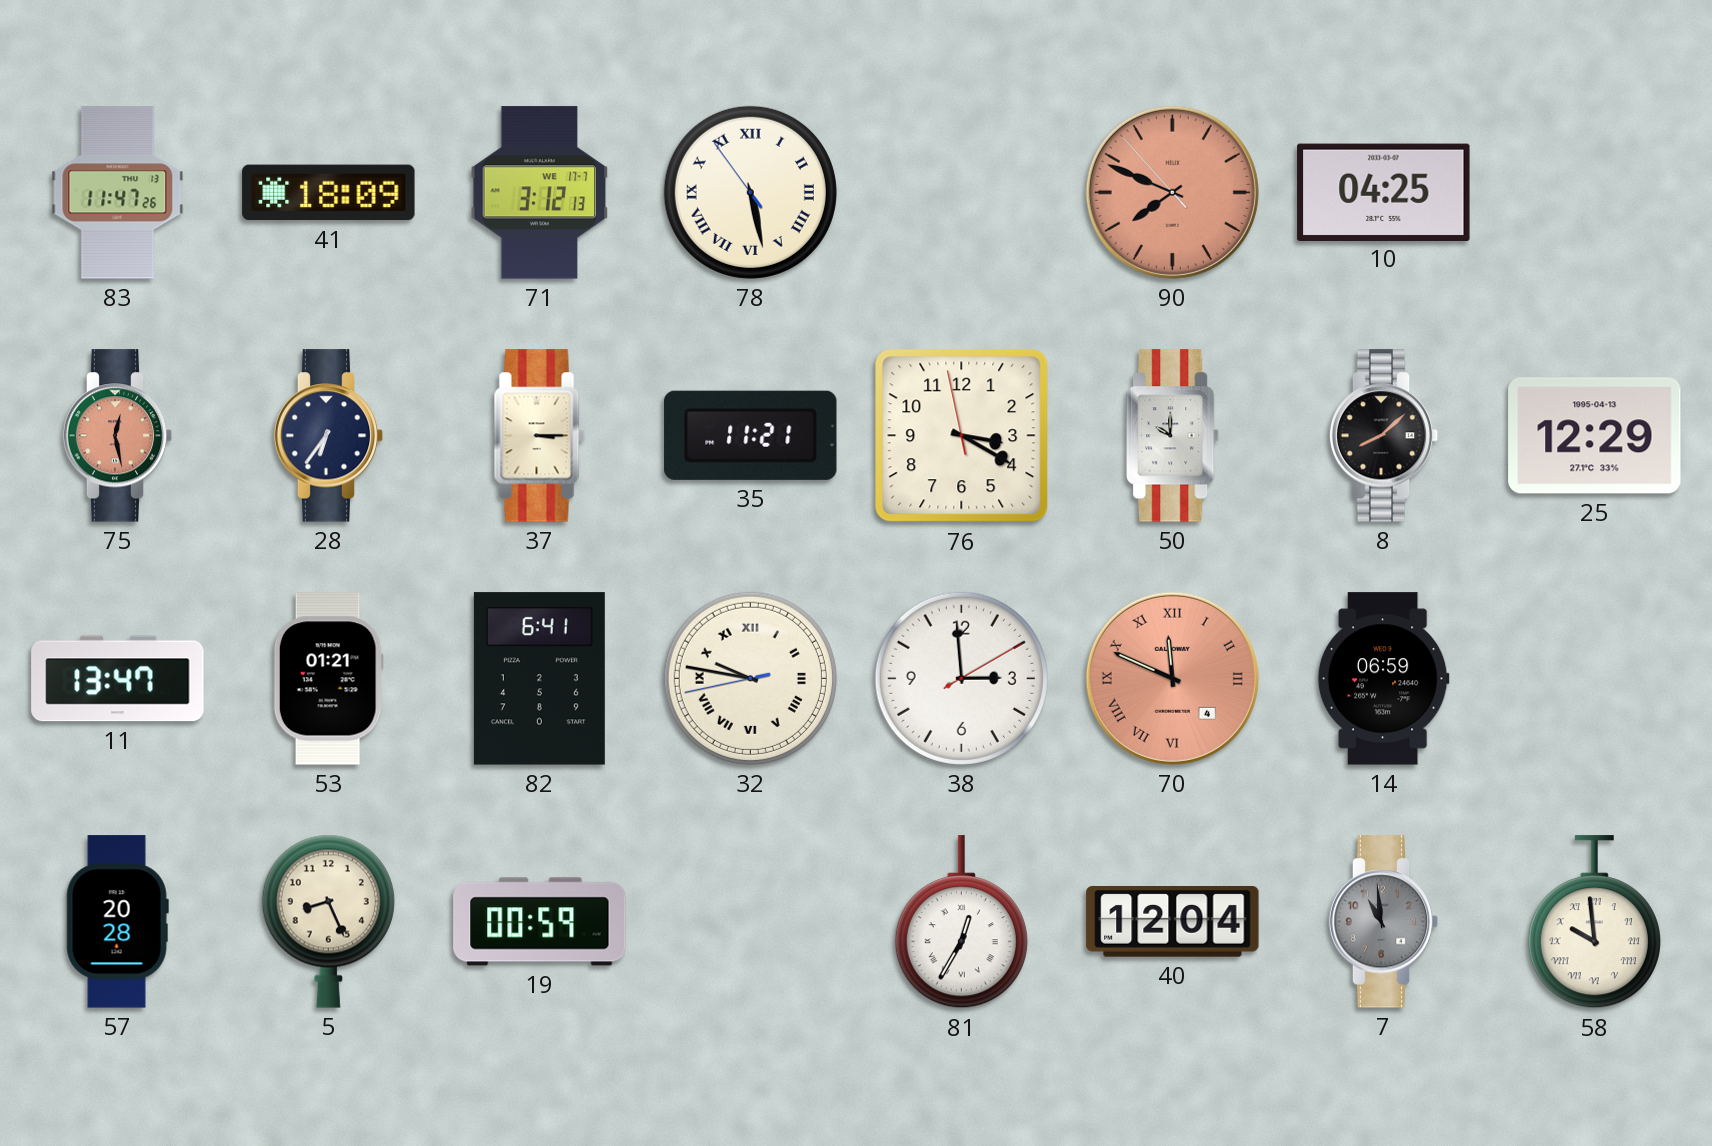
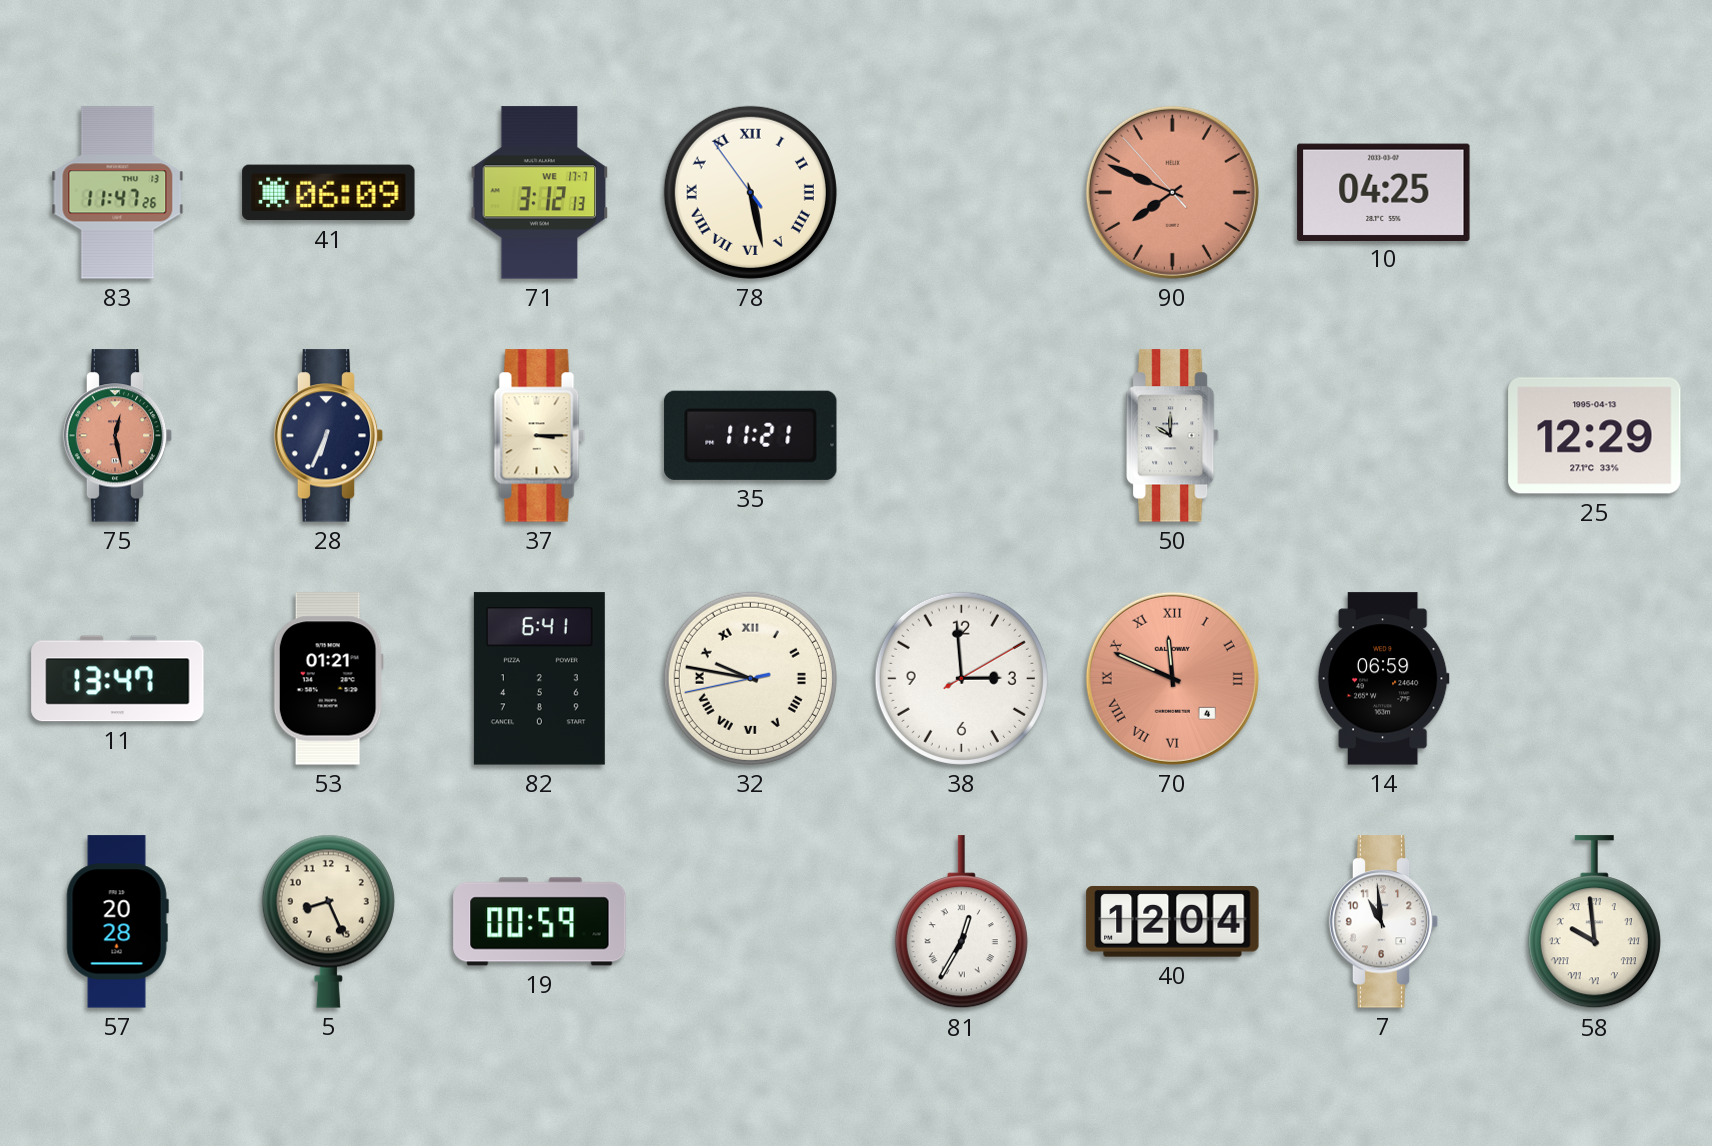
41: 18:09 -> 06:09 (329, 193)
28: 6:36 -> 6:34 (329, 436)
76: 3:19 -> none (962, 436)
8: 8:08 -> none (1384, 436)
7 dial: grey -> white (1384, 922)
